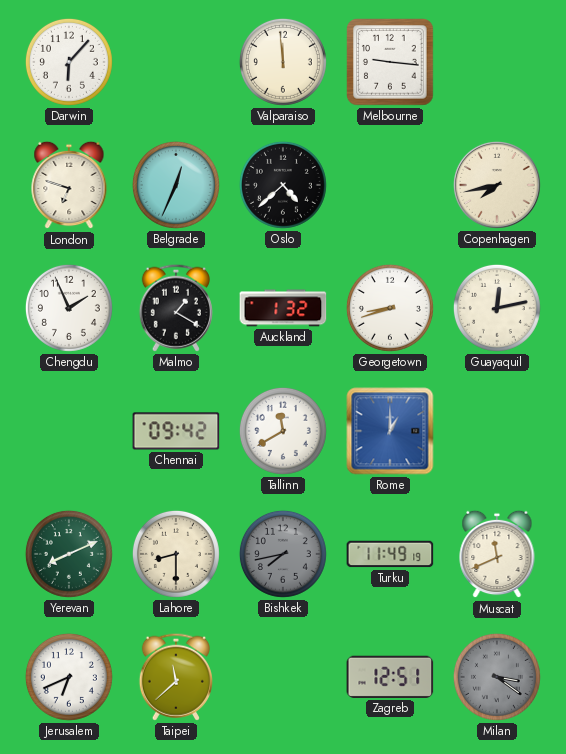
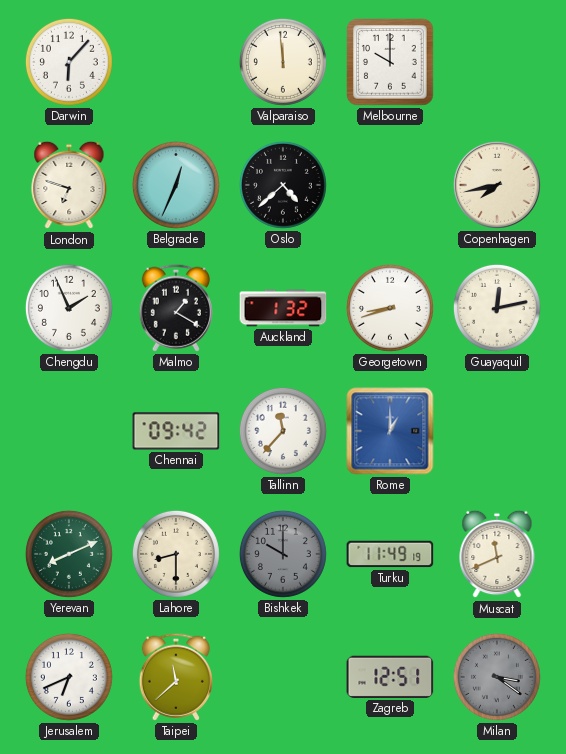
Melbourne: 9:16 -> 10:00 (390, 62)
Tallinn: 11:40 -> 11:37 (283, 431)
Bishkek: 7:43 -> 10:00 (283, 554)
